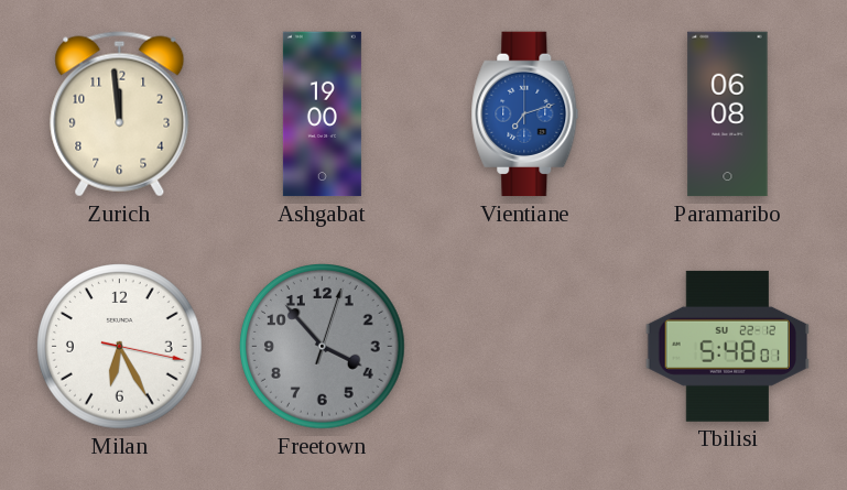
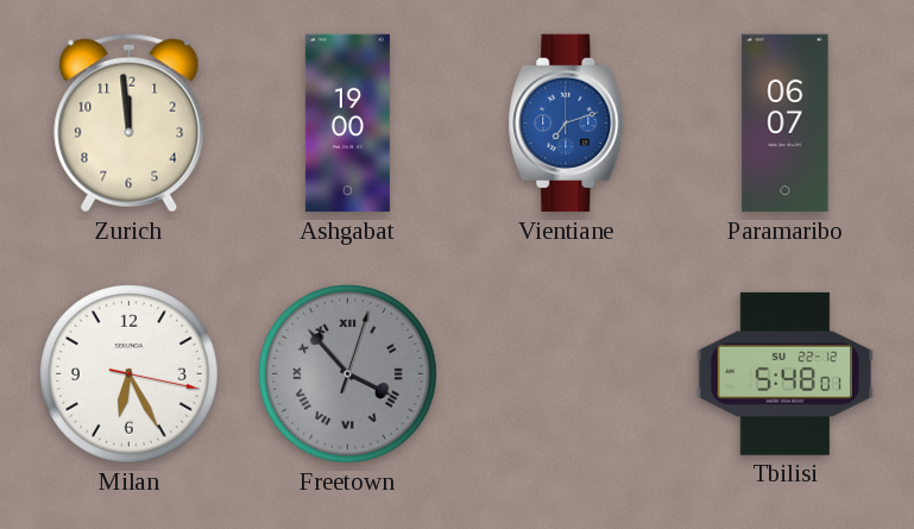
Paramaribo: 06:08 -> 06:07 (786, 124)
Freetown numerals: Arabic -> Roman (348, 374)
